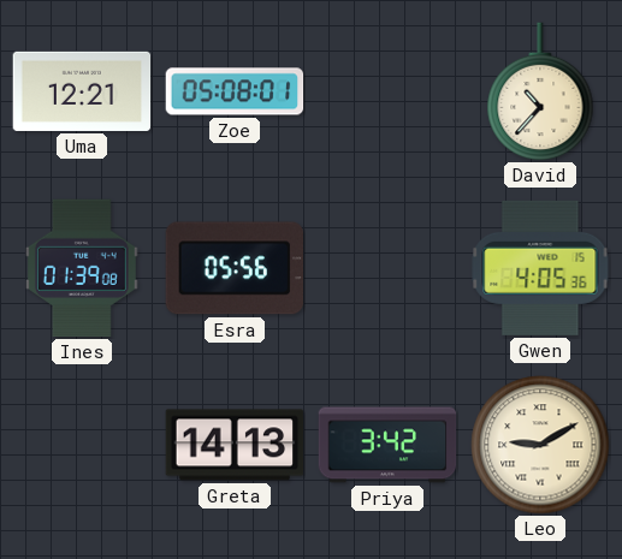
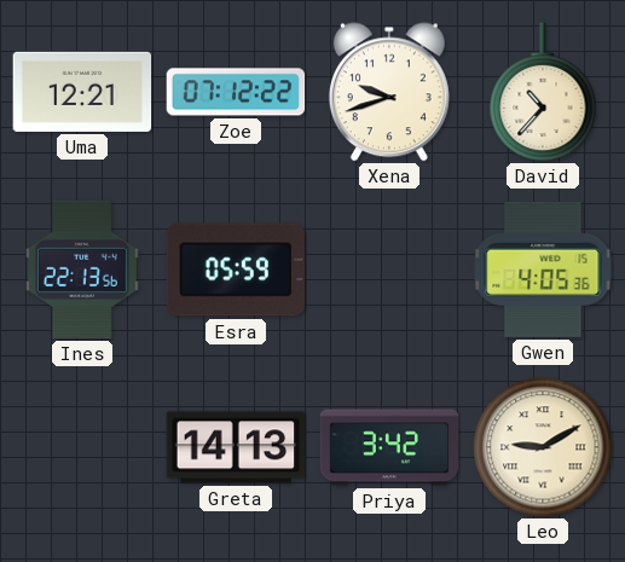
Zoe: 05:08 -> 07:12 (236, 92)
Xena: none -> 9:42 (389, 92)
Ines: 01:39 -> 22:13 (82, 270)
Esra: 05:56 -> 05:59 (236, 270)
